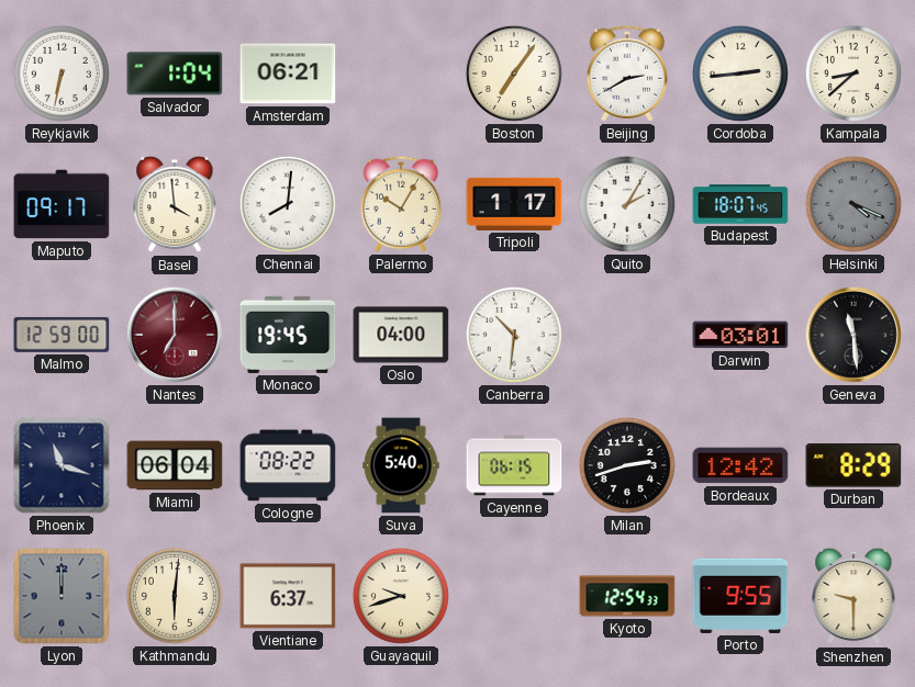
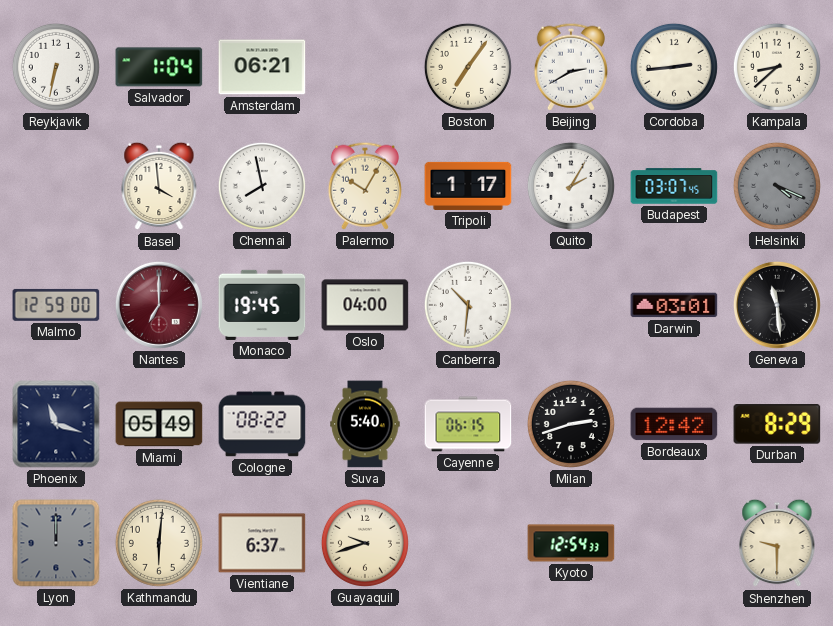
Maputo: 09:17 -> none (62, 204)
Chennai: 8:01 -> 7:58 (262, 186)
Budapest: 18:07 -> 03:07 (674, 186)
Miami: 06:04 -> 05:49 (159, 424)
Porto: 9:55 -> none (740, 596)
